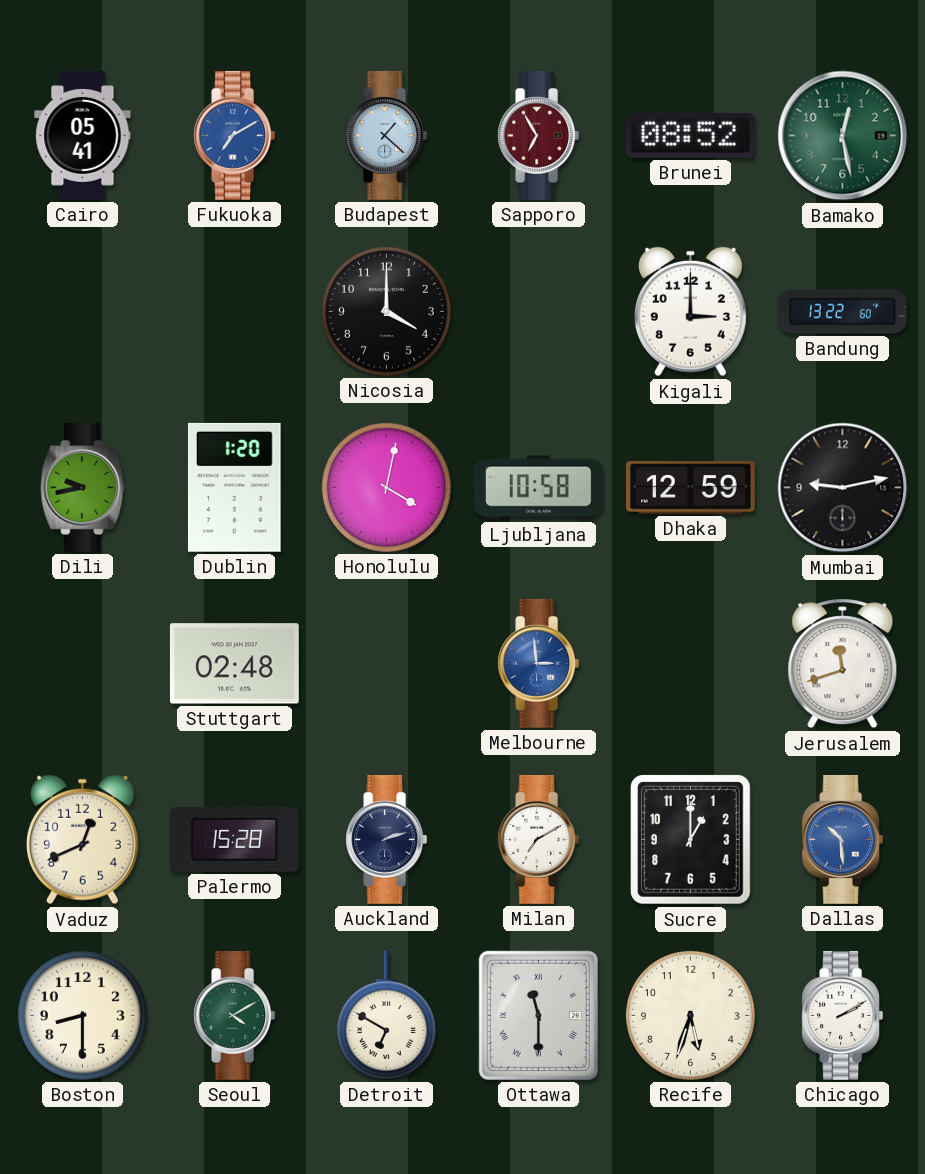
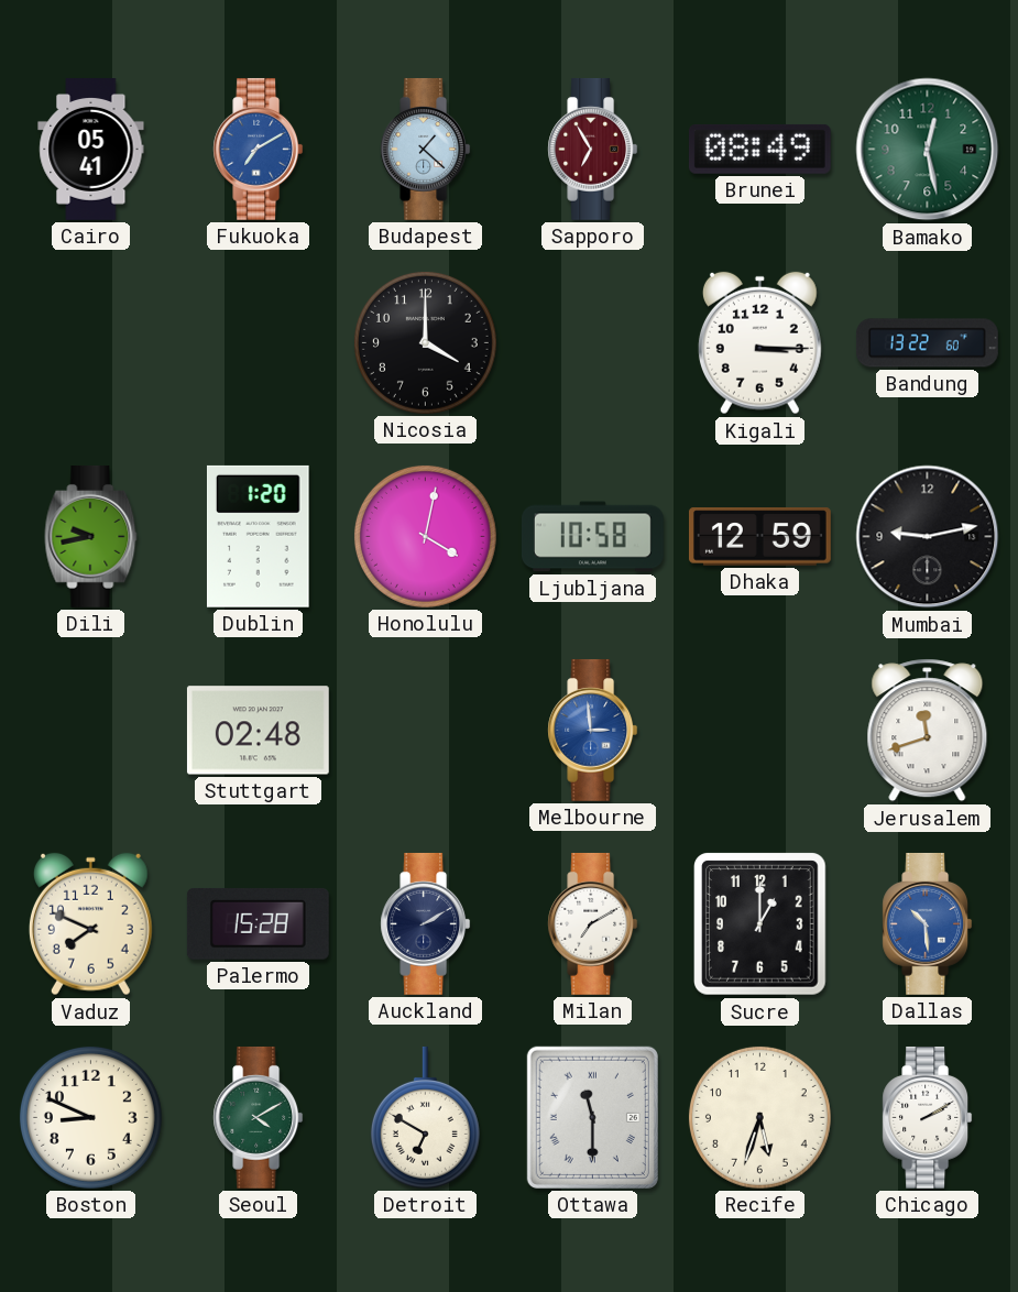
Brunei: 08:52 -> 08:49 (759, 149)
Kigali: 3:00 -> 3:15 (759, 343)
Vaduz: 12:41 -> 7:49 (90, 924)
Auckland: 2:12 -> 2:10 (426, 923)
Boston: 8:30 -> 8:49 (90, 1117)
